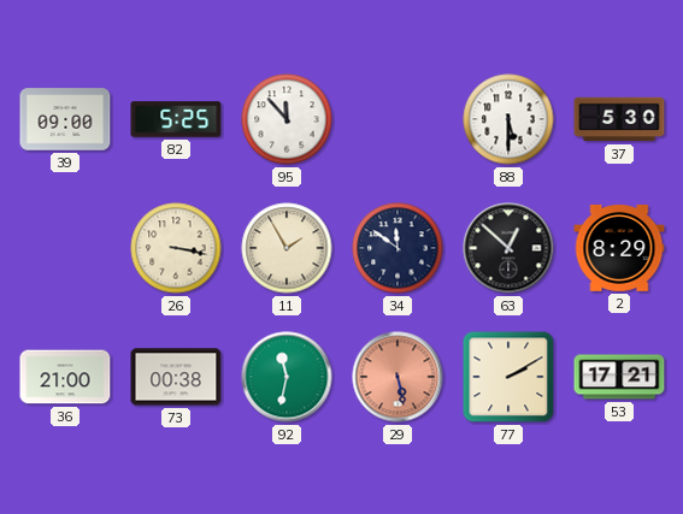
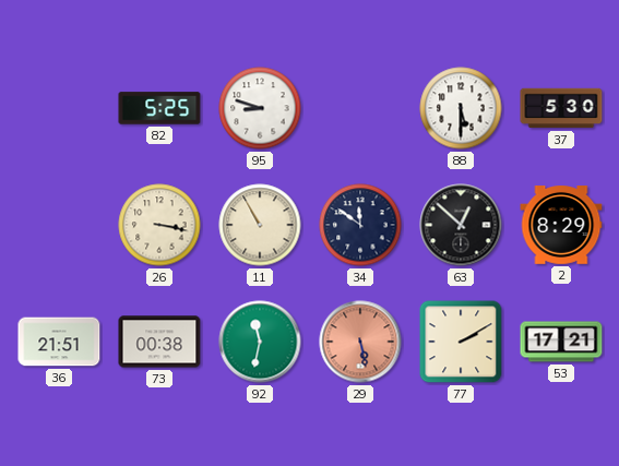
39: 09:00 -> none (65, 119)
95: 11:53 -> 8:48 (260, 108)
11: 1:55 -> 10:55 (260, 225)
36: 21:00 -> 21:51 (59, 342)
